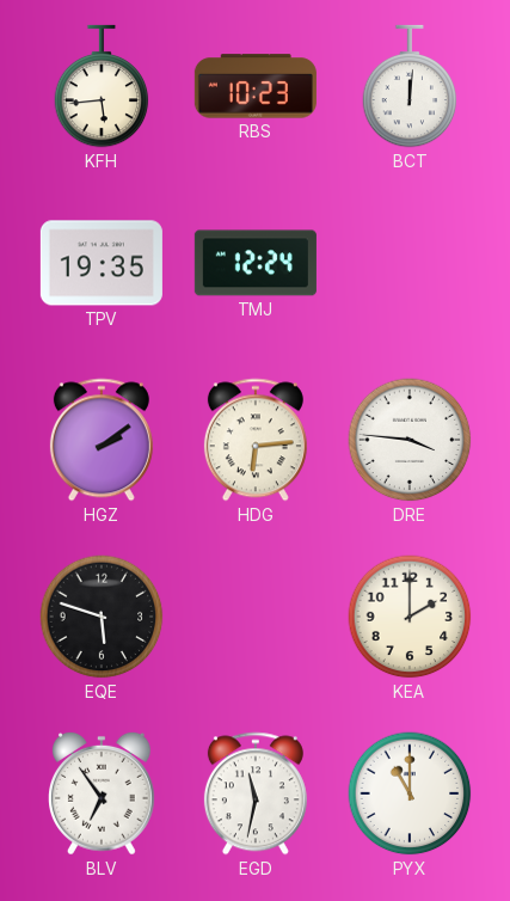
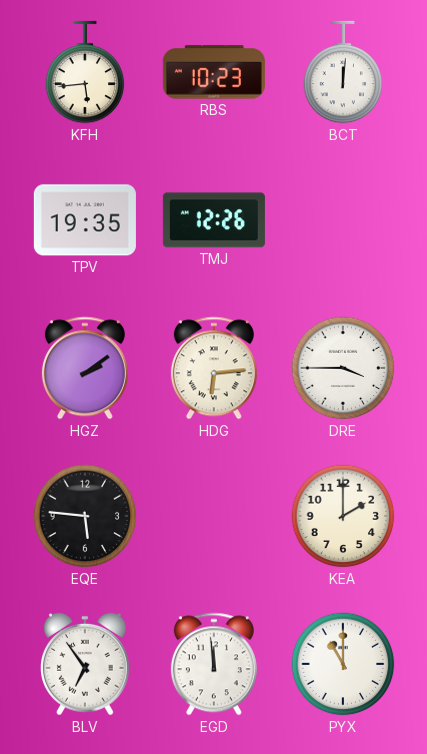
TMJ: 12:24 -> 12:26 (214, 220)
DRE: 3:46 -> 3:45 (343, 368)
EQE: 5:48 -> 5:46 (85, 516)
EGD: 11:32 -> 11:59 (214, 664)
